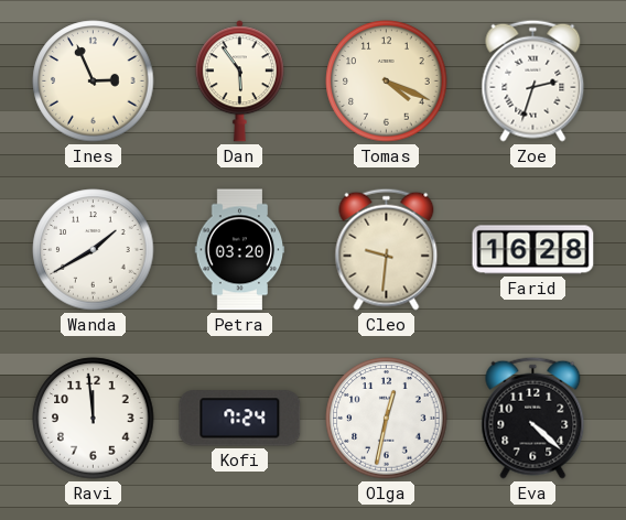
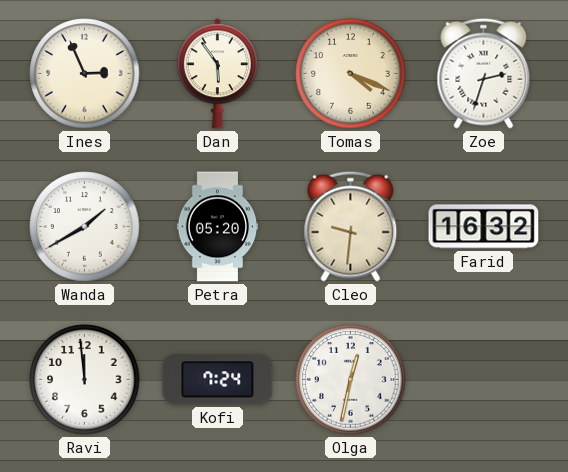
Petra: 03:20 -> 05:20 (218, 227)
Farid: 16:28 -> 16:32 (484, 227)
Eva: 4:22 -> none (533, 418)
